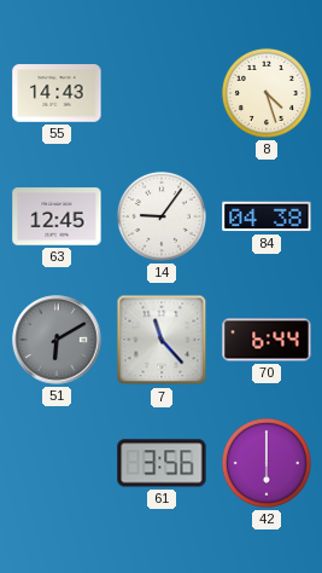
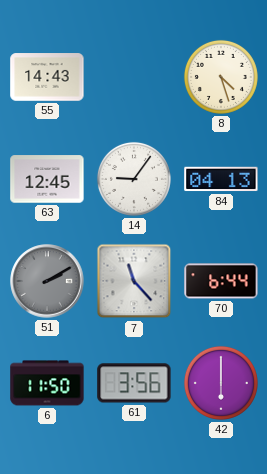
84: 04:38 -> 04:13 (221, 179)
51: 6:10 -> 2:10 (47, 281)
6: none -> 11:50 (47, 383)
